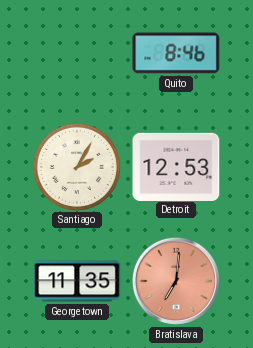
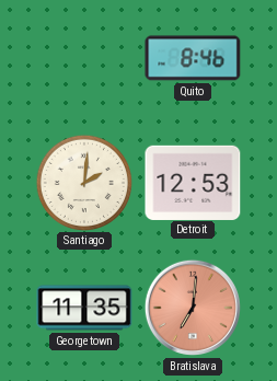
Santiago: 2:05 -> 2:01 (83, 182)
